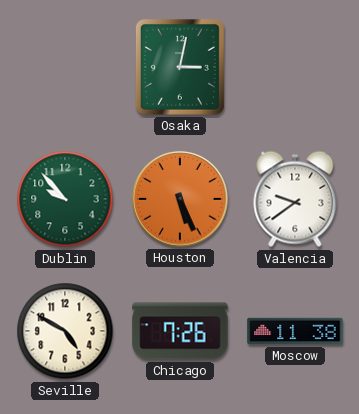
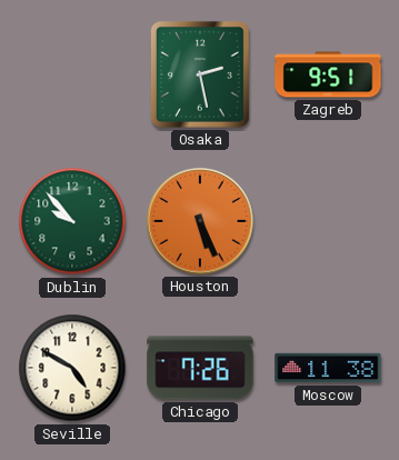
Osaka: 3:02 -> 2:28 (200, 74)
Zagreb: none -> 9:51 (328, 74)
Valencia: 9:39 -> none (295, 199)
